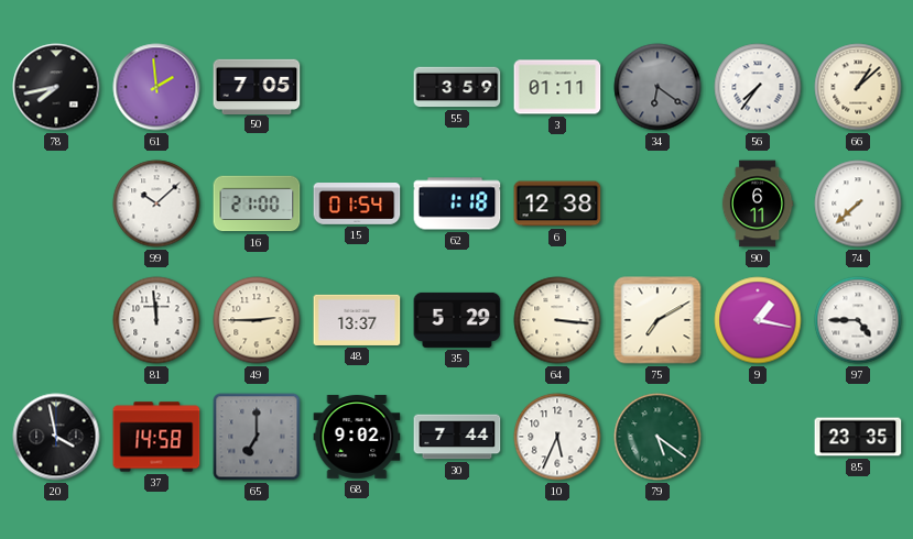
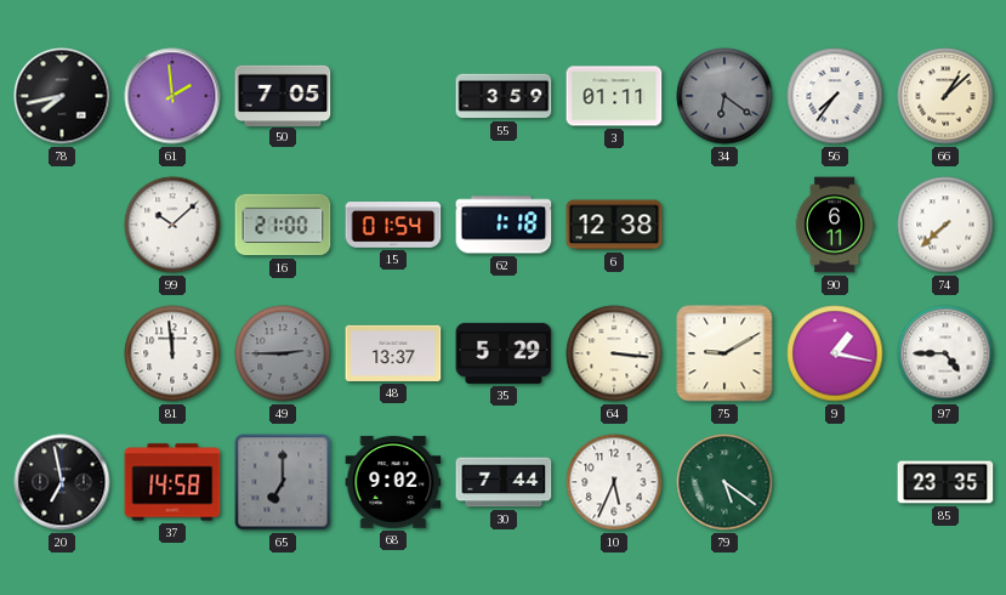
49 dial: cream -> grey (283, 353)
75: 7:10 -> 9:10 (724, 353)
20: 3:58 -> 6:58 (62, 482)
